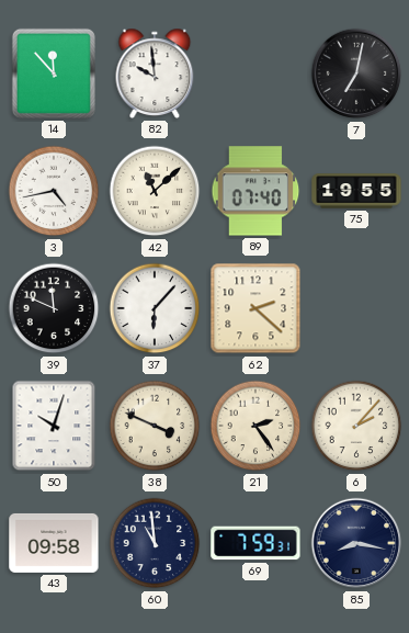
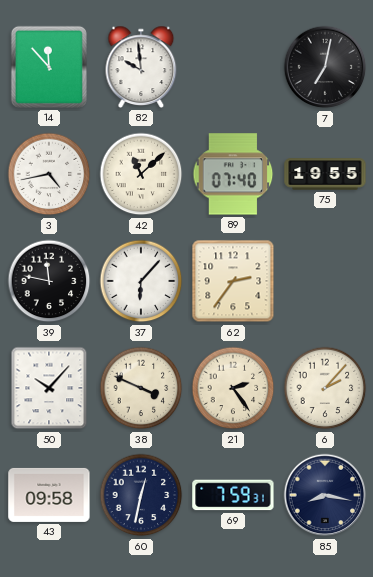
39: 11:49 -> 11:47 (49, 281)
62: 2:22 -> 2:36 (233, 281)
50: 10:03 -> 10:07 (49, 388)
60: 10:59 -> 12:32 (141, 495)
